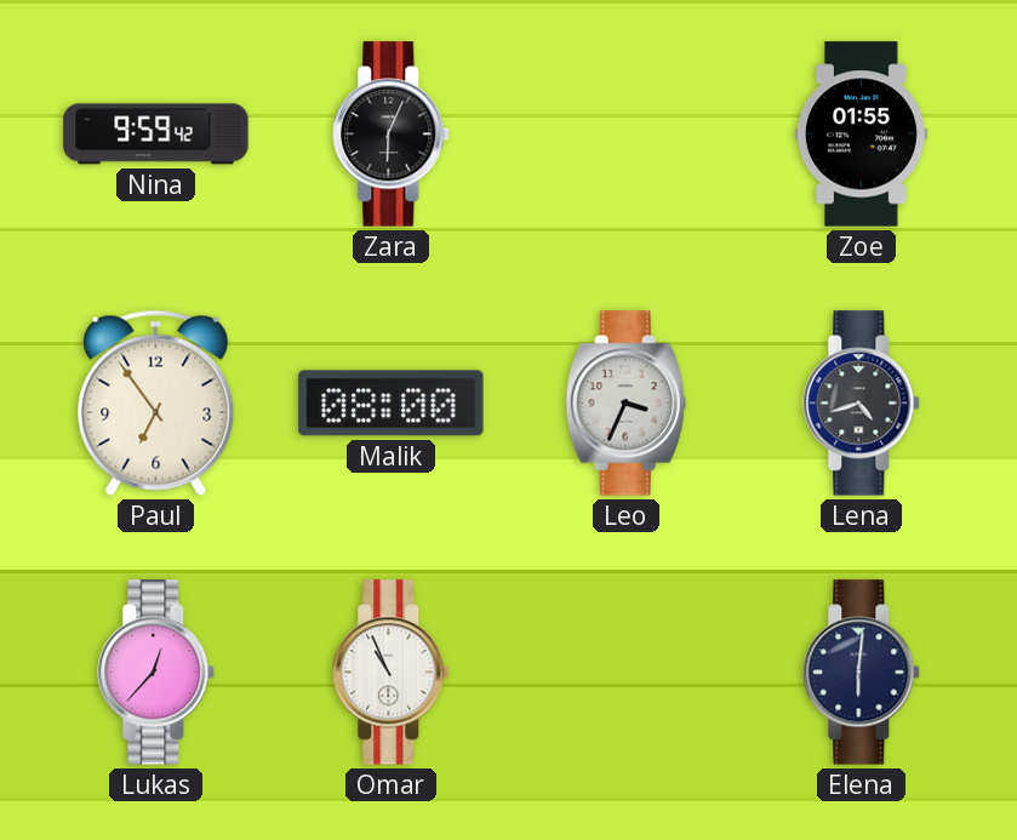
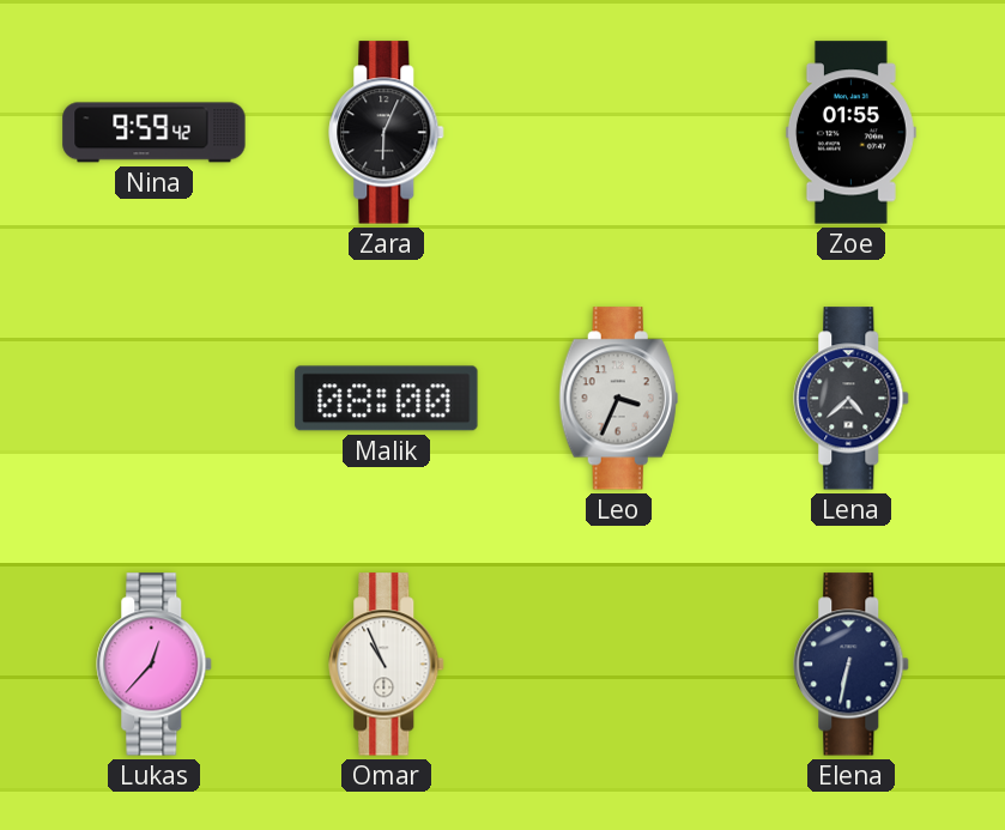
Paul: 6:54 -> none (156, 402)
Lena: 4:42 -> 4:38 (852, 399)
Elena: 6:01 -> 6:32 (852, 665)
